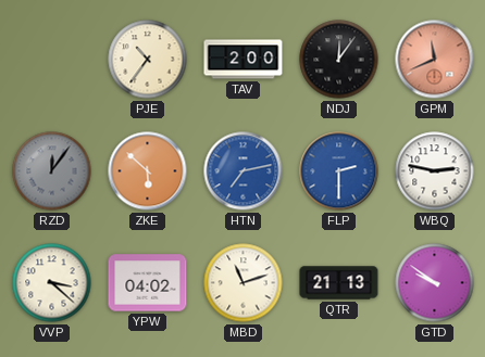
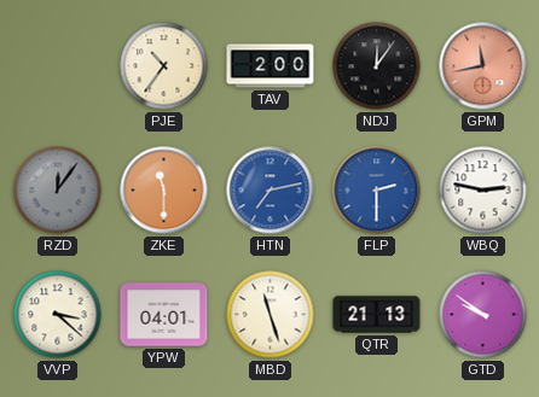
GPM: 11:41 -> 11:43 (483, 66)
ZKE: 5:52 -> 11:30 (164, 191)
YPW: 04:02 -> 04:01 (164, 315)
MBD: 11:12 -> 11:27 (271, 315)
